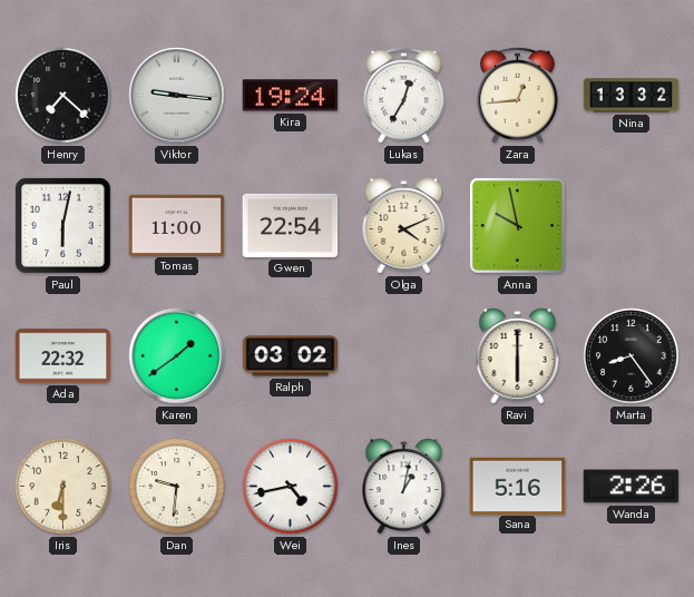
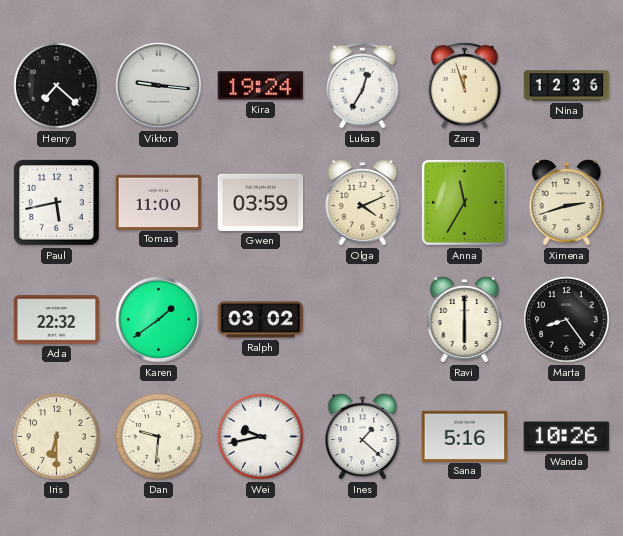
Zara: 12:44 -> 11:57 (465, 85)
Nina: 13:32 -> 12:36 (567, 86)
Paul: 6:02 -> 5:43 (57, 203)
Gwen: 22:54 -> 03:59 (261, 202)
Anna: 9:58 -> 11:35 (464, 202)
Ximena: none -> 2:42 (567, 203)
Wei: 4:43 -> 9:43 (261, 437)
Ines: 1:02 -> 1:22 (363, 437)
Wanda: 2:26 -> 10:26 (567, 437)
